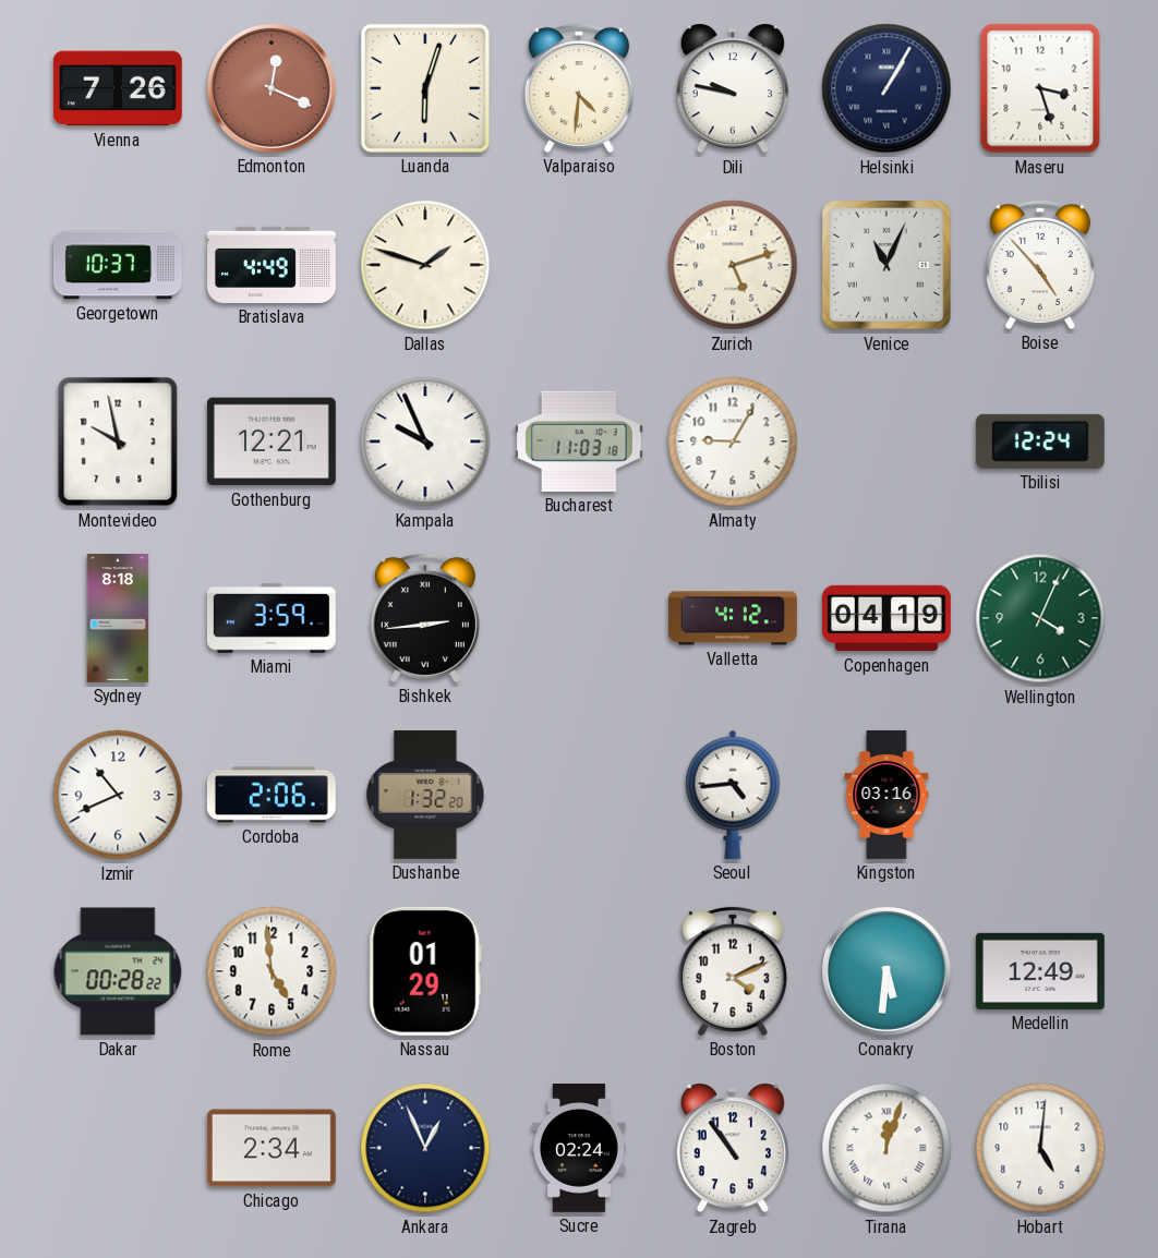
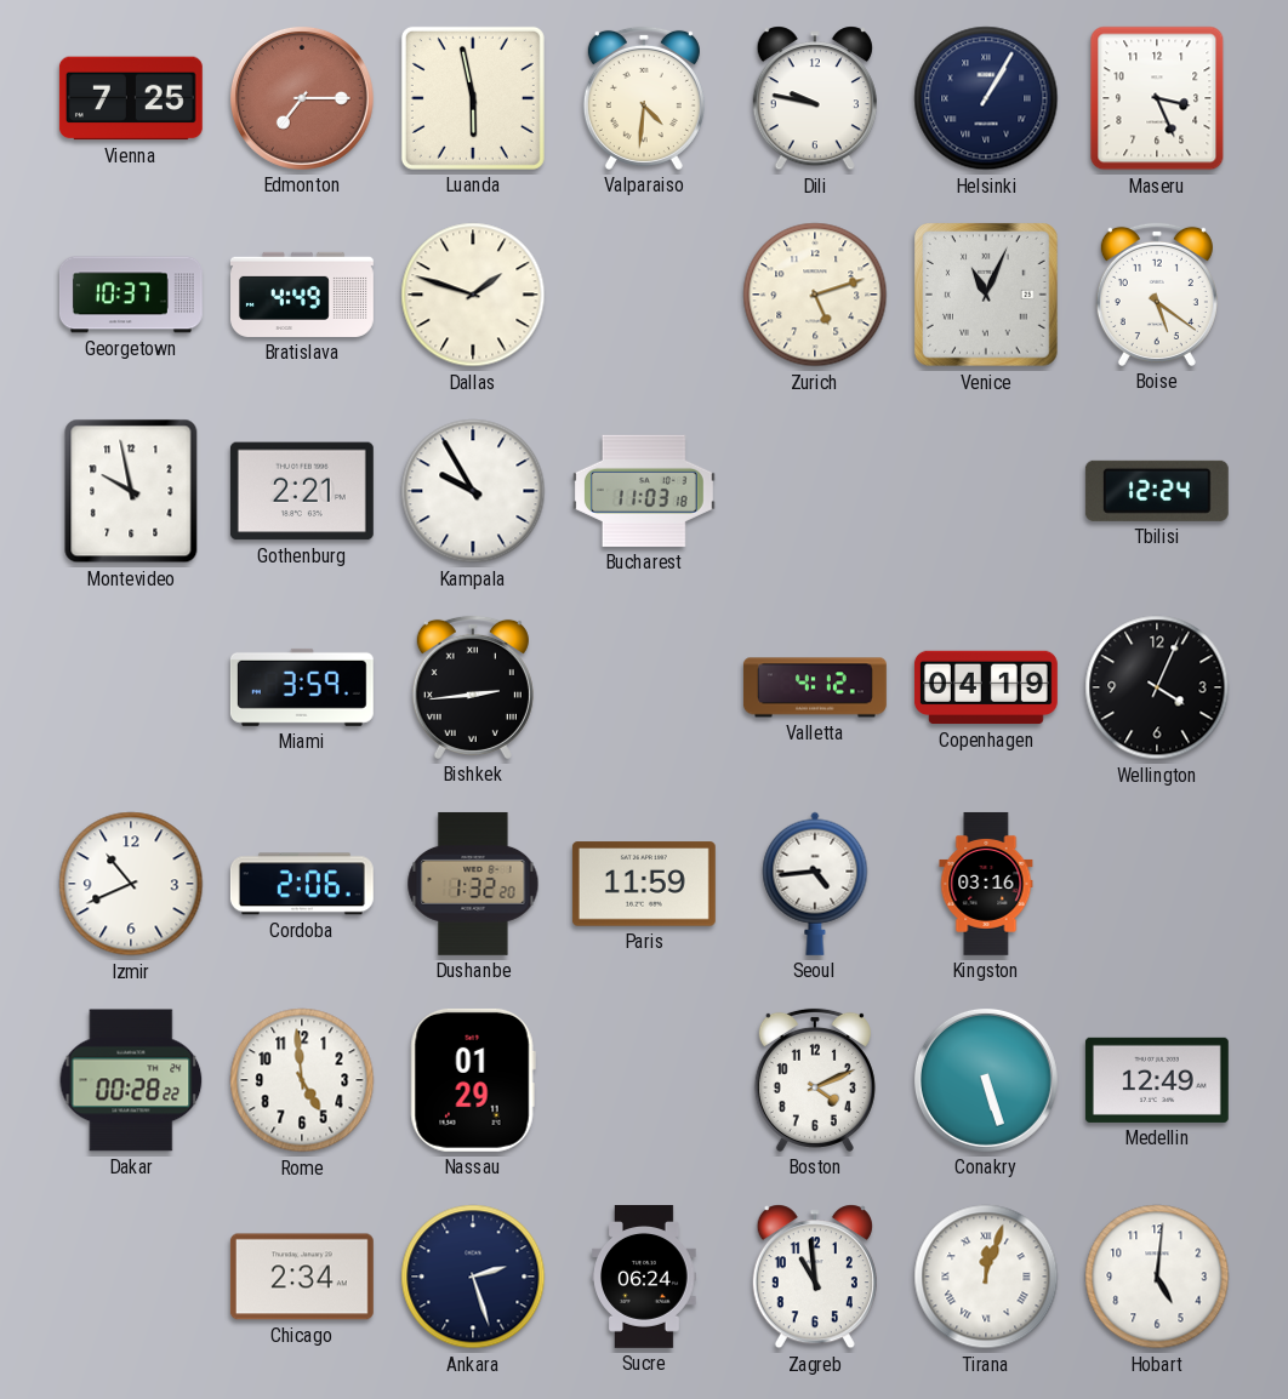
Vienna: 7:26 -> 7:25 (131, 98)
Edmonton: 12:19 -> 7:15 (302, 98)
Luanda: 6:03 -> 5:58 (473, 98)
Maseru: 3:27 -> 3:26 (1157, 98)
Boise: 4:53 -> 5:21 (1157, 295)
Gothenburg: 12:21 -> 2:21 (302, 491)
Kampala: 9:56 -> 9:55 (473, 491)
Almaty: 9:05 -> none (733, 441)
Sydney: 8:18 -> none (118, 619)
Wellington dial: green -> black (1157, 687)
Paris: none -> 11:59 (644, 884)
Conakry: 5:31 -> 5:27 (986, 1080)
Ankara: 12:56 -> 2:27 (473, 1277)
Sucre: 02:24 -> 06:24 (644, 1278)
Zagreb: 10:54 -> 10:59 (815, 1277)
